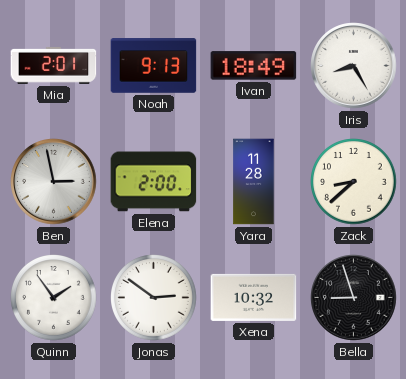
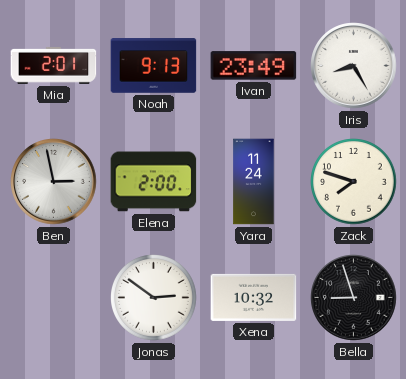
Ivan: 18:49 -> 23:49 (254, 66)
Yara: 11:28 -> 11:24 (254, 182)
Zack: 8:38 -> 7:48 (354, 182)
Quinn: 1:54 -> none (54, 298)
